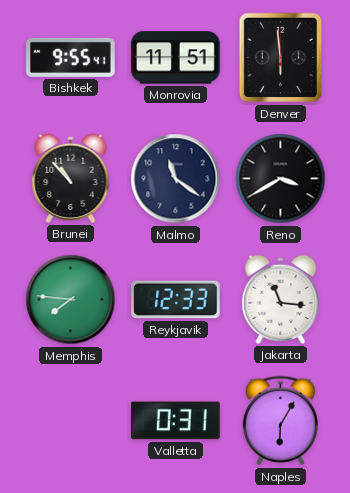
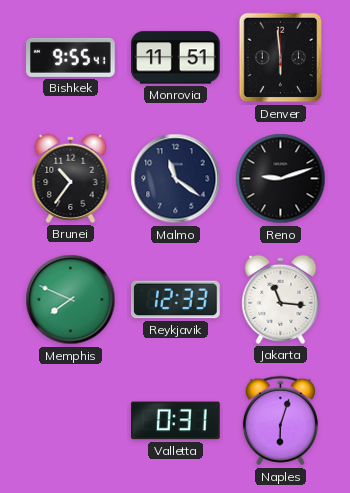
Brunei: 10:53 -> 10:36 (71, 178)
Reno: 3:40 -> 9:12 (281, 179)
Memphis: 7:46 -> 7:49 (71, 300)
Naples: 6:05 -> 6:03 (280, 421)
